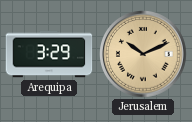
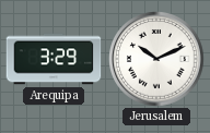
Jerusalem dial: champagne -> white (156, 59)
